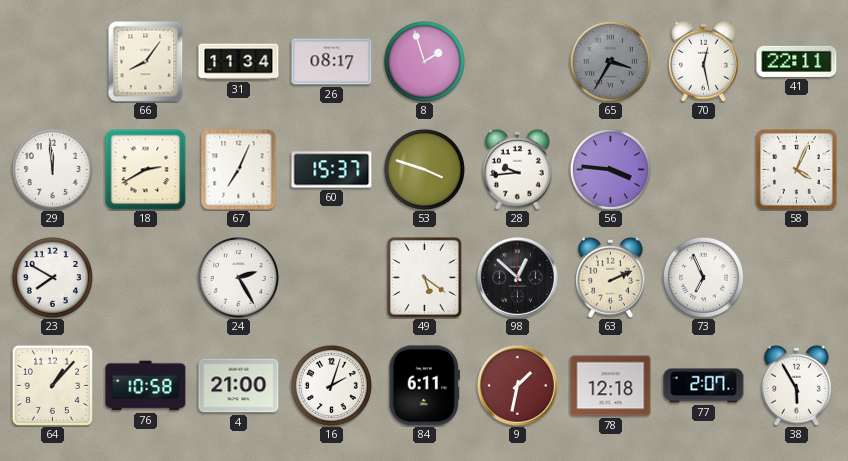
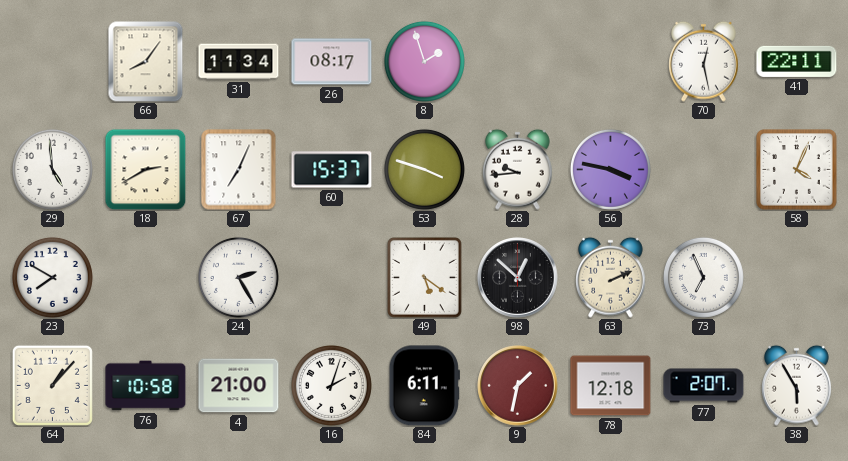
65: 3:35 -> none (610, 61)
29: 11:59 -> 4:59 (52, 169)
56: 3:46 -> 3:47 (610, 169)
